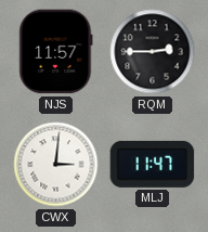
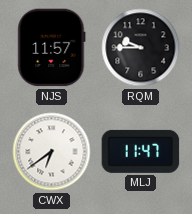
RQM: 2:45 -> 9:45 (141, 48)
CWX: 3:01 -> 6:39 (52, 152)
